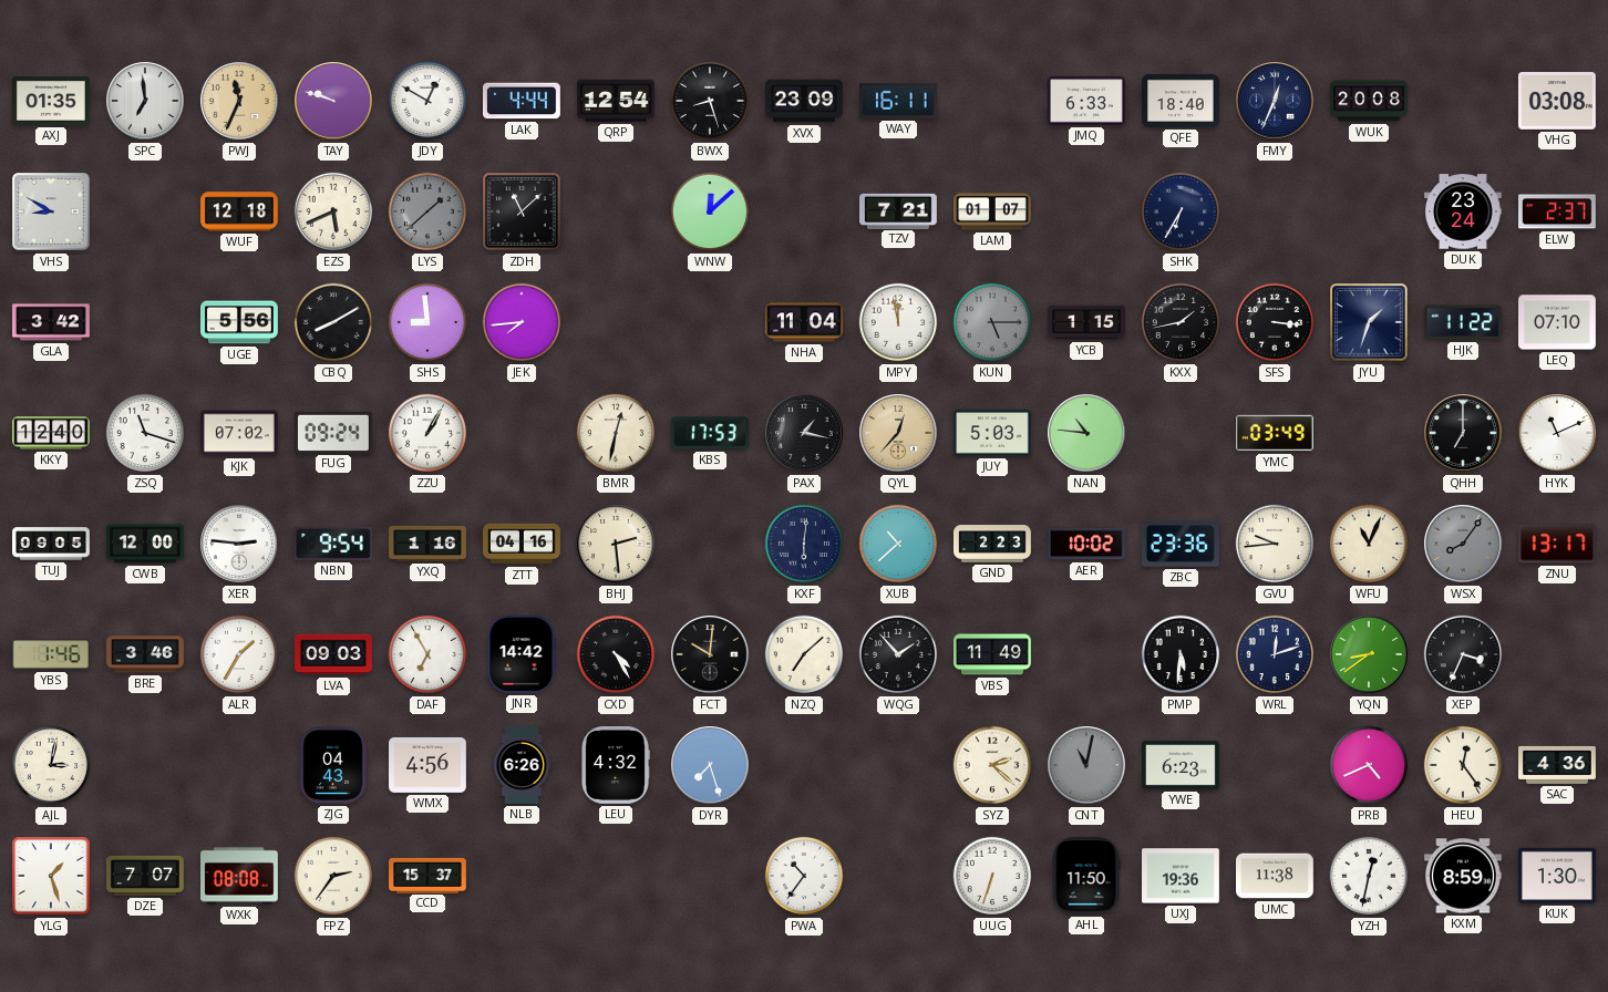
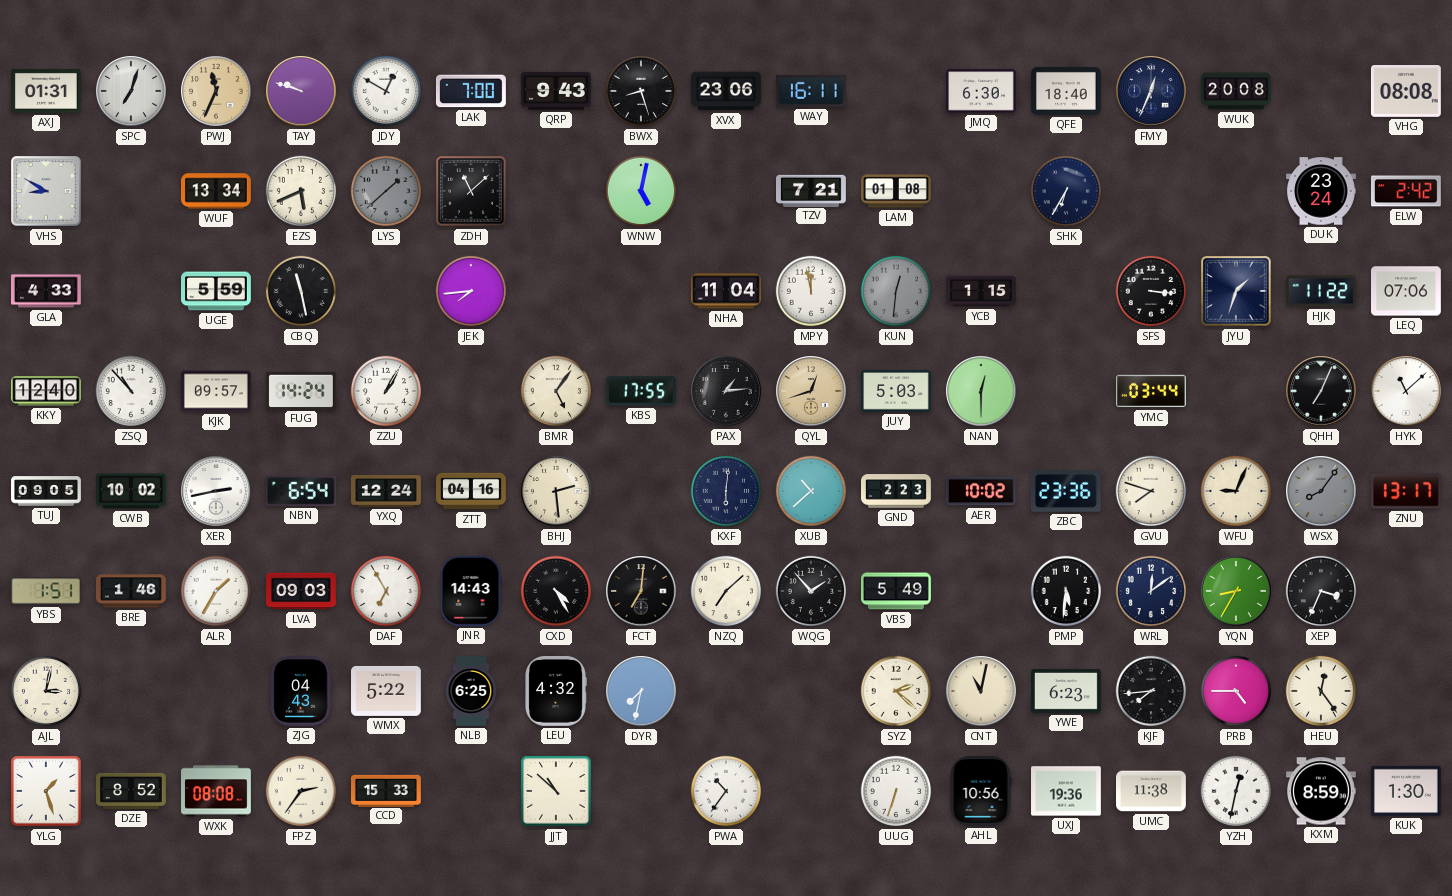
AXJ: 01:35 -> 01:31 (47, 92)
SPC: 6:59 -> 7:03 (131, 91)
LAK: 4:44 -> 7:00 (471, 91)
QRP: 12:54 -> 9:43 (557, 91)
XVX: 23:09 -> 23:06 (727, 91)
JMQ: 6:33 -> 6:30 (982, 91)
VHG: 03:08 -> 08:08 (1406, 92)
WUF: 12:18 -> 13:34 (217, 191)
WNW: 12:08 -> 5:02 (641, 191)
LAM: 01:07 -> 01:08 (897, 191)
ELW: 2:37 -> 2:42 (1407, 191)
GLA: 3:42 -> 4:33 (47, 291)
UGE: 5:56 -> 5:59 (217, 291)
CBQ: 8:10 -> 11:28 (301, 291)
SHS: 8:59 -> none (427, 322)
KUN: 5:15 -> 12:31 (896, 291)
KXX: 1:43 -> none (1181, 322)
LEQ: 07:10 -> 07:06 (1407, 291)
ZSQ: 11:18 -> 10:53 (131, 391)
KJK: 07:02 -> 09:57 (217, 391)
FUG: 09:24 -> 14:24 (301, 390)
BMR: 12:32 -> 5:06 (556, 391)
KBS: 17:53 -> 17:55 (641, 391)
PAX: 1:17 -> 1:14 (726, 391)
QYL: 12:37 -> 12:42 (811, 391)
NAN: 10:46 -> 12:30 (981, 391)
YMC: 03:49 -> 03:44 (1152, 391)
QHH: 7:00 -> 7:04 (1321, 391)
HYK: 11:11 -> 11:08 (1406, 391)
CWB: 12:00 -> 10:02 (132, 491)
XER: 2:46 -> 2:43 (216, 491)
NBN: 9:54 -> 6:54 (301, 491)
YXQ: 1:16 -> 12:24 (387, 491)
GVU: 9:44 -> 7:48 (1151, 491)
WFU: 11:04 -> 9:04 (1236, 491)
YBS: 1:46 -> 1:51 (46, 591)
BRE: 3:46 -> 1:46 (132, 591)
JNR: 14:42 -> 14:43 (471, 592)
FCT: 10:01 -> 7:01 (641, 591)
VBS: 11:49 -> 5:49 (897, 591)
WRL: 12:12 -> 12:09 (1151, 591)
YQN: 8:39 -> 8:35 (1236, 591)
WMX: 4:56 -> 5:22 (387, 691)
NLB: 6:26 -> 6:25 (471, 692)
DYR: 7:27 -> 7:32 (641, 691)
CNT dial: grey -> cream (981, 691)
KJF: none -> 7:44 (1151, 691)
PRB: 4:41 -> 4:45 (1236, 691)
SAC: 4:36 -> none (1558, 765)
DZE: 7:07 -> 8:52 (132, 791)
CCD: 15:37 -> 15:33 (387, 790)
JJT: none -> 10:52 (556, 791)
AHL: 11:50 -> 10:56 (981, 792)
